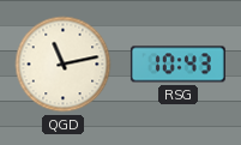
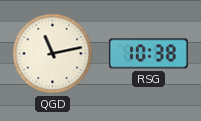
RSG: 10:43 -> 10:38 (148, 54)
